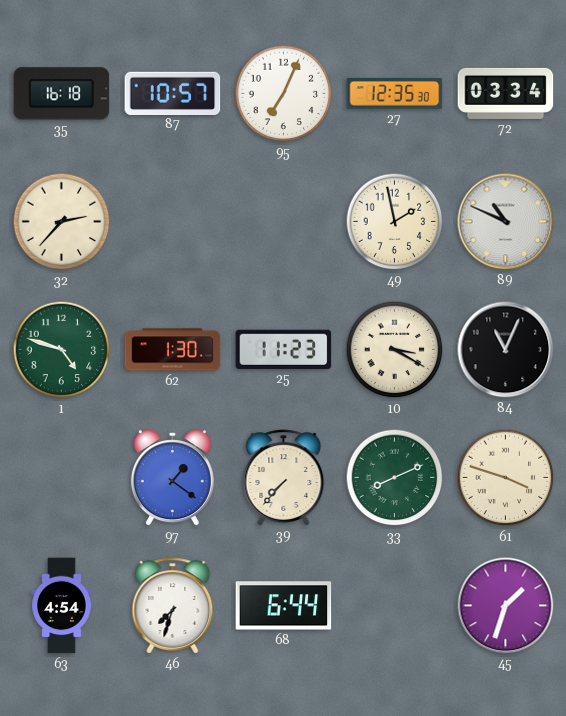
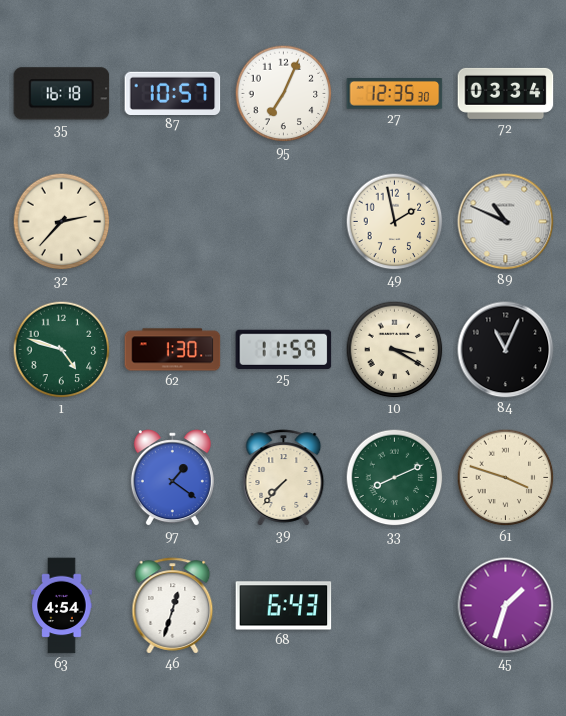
25: 11:23 -> 11:59 (284, 349)
46: 7:33 -> 12:33 (173, 606)
68: 6:44 -> 6:43 (284, 606)
